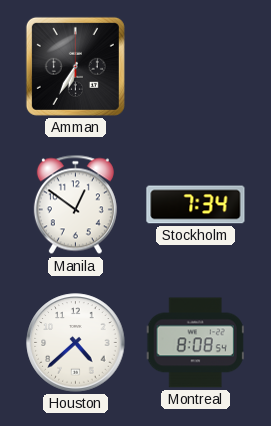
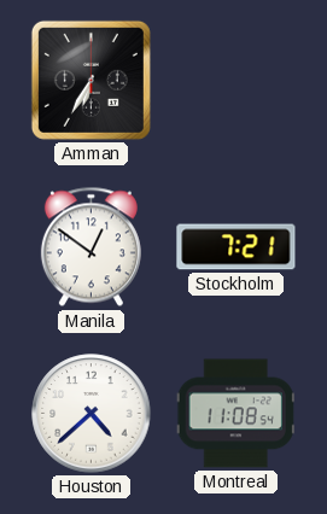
Stockholm: 7:34 -> 7:21 (237, 247)
Montreal: 8:08 -> 11:08 (235, 414)
